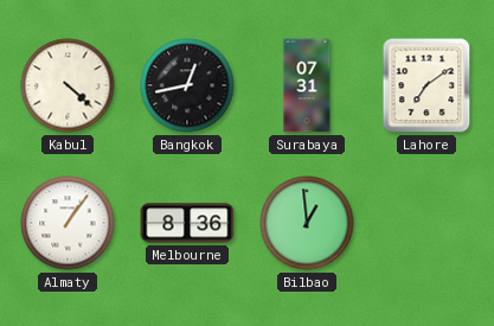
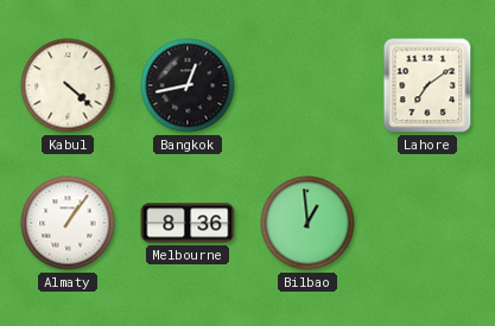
Surabaya: 07:31 -> none (307, 85)
